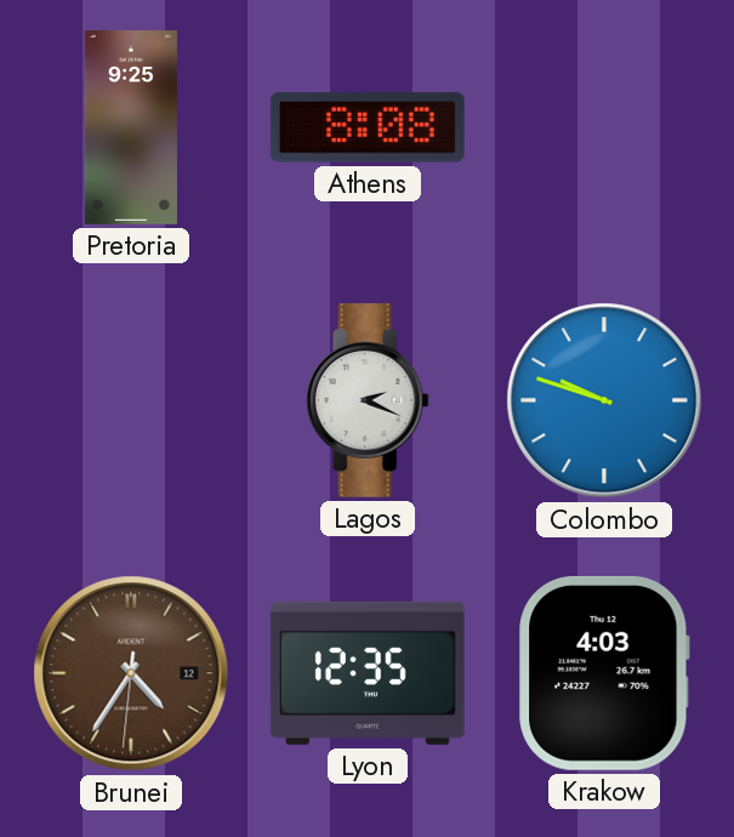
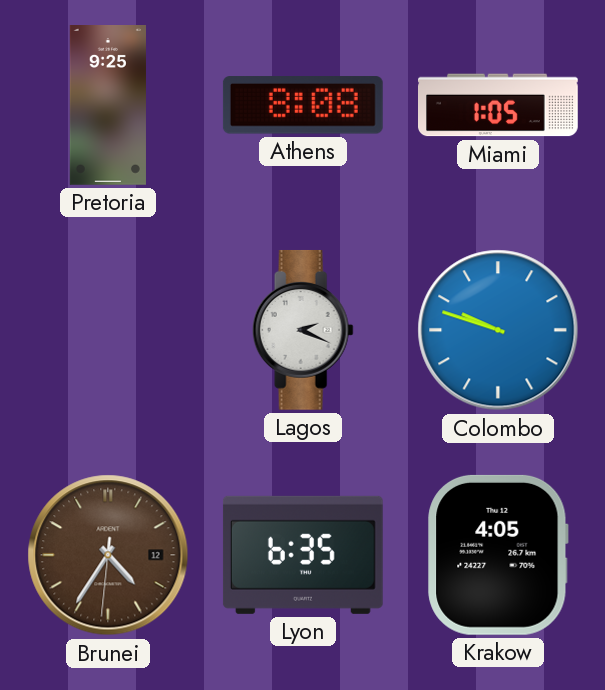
Miami: none -> 1:05 (499, 105)
Lyon: 12:35 -> 6:35 (303, 555)
Krakow: 4:03 -> 4:05 (498, 555)
